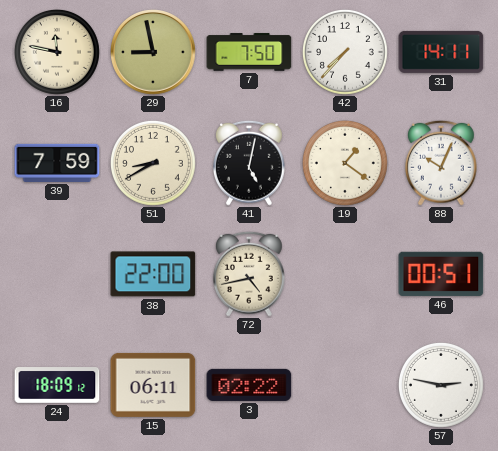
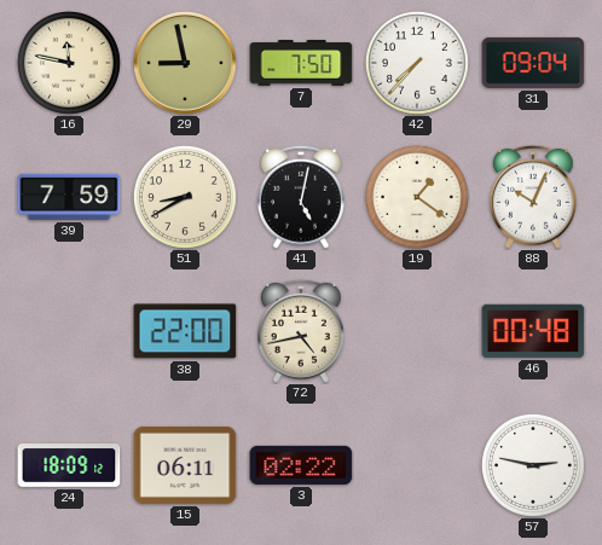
31: 14:11 -> 09:04 (533, 63)
46: 00:51 -> 00:48 (533, 331)
